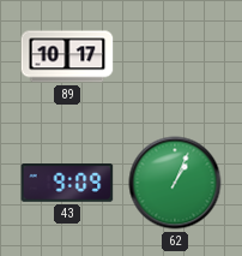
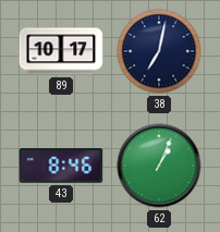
38: none -> 7:02 (159, 51)
43: 9:09 -> 8:46 (61, 167)
